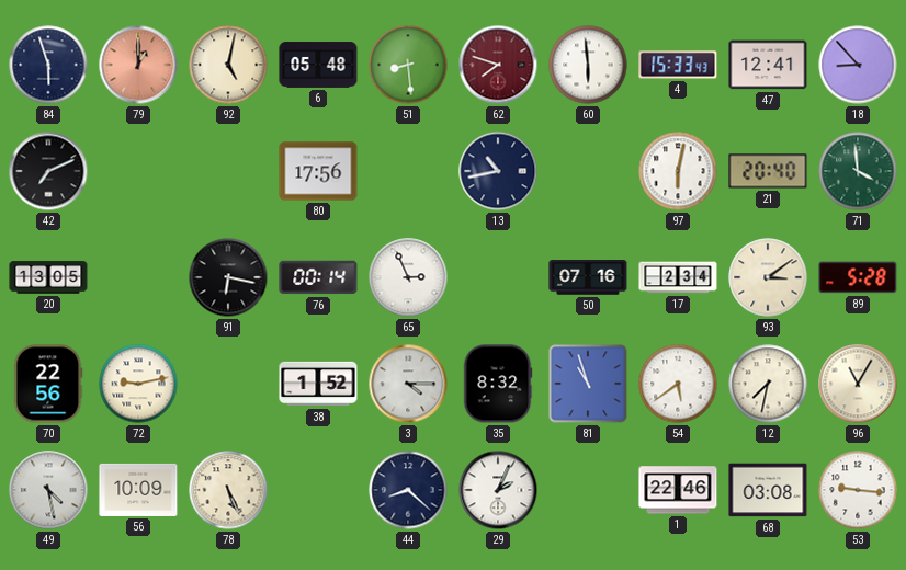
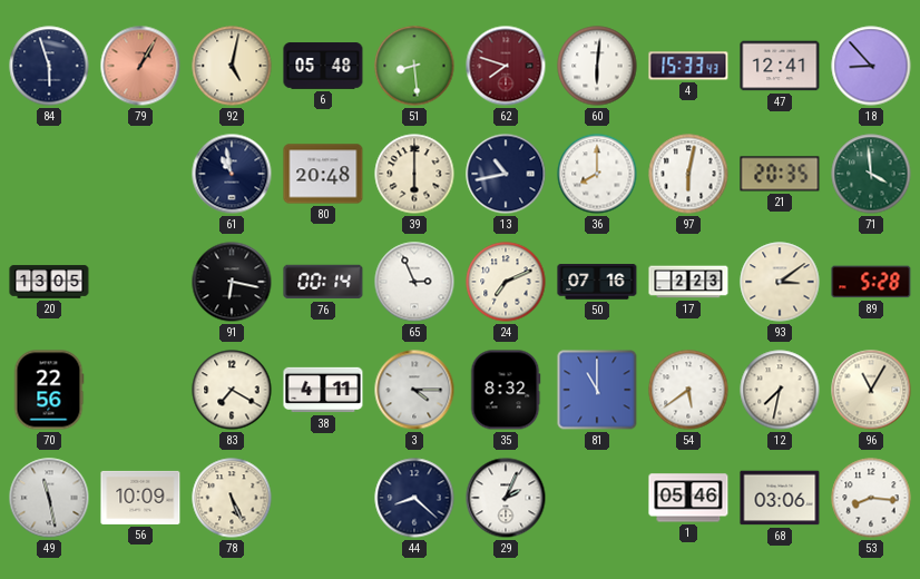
79: 1:00 -> 1:05 (140, 66)
60: 5:59 -> 6:01 (597, 66)
42: 7:11 -> none (48, 171)
61: none -> 10:58 (232, 174)
80: 17:56 -> 20:48 (323, 174)
39: none -> 6:00 (414, 174)
36: none -> 8:00 (597, 174)
21: 20:40 -> 20:35 (780, 174)
24: none -> 7:11 (506, 282)
17: 2:34 -> 2:23 (688, 282)
72: 9:13 -> none (138, 384)
83: none -> 7:20 (232, 390)
38: 1:52 -> 4:11 (323, 390)
81: 10:57 -> 11:00 (597, 390)
49: 4:28 -> 11:28 (49, 498)
1: 22:46 -> 05:46 (688, 498)
68: 03:08 -> 03:06 (780, 498)
53: 9:16 -> 8:16 (871, 498)
